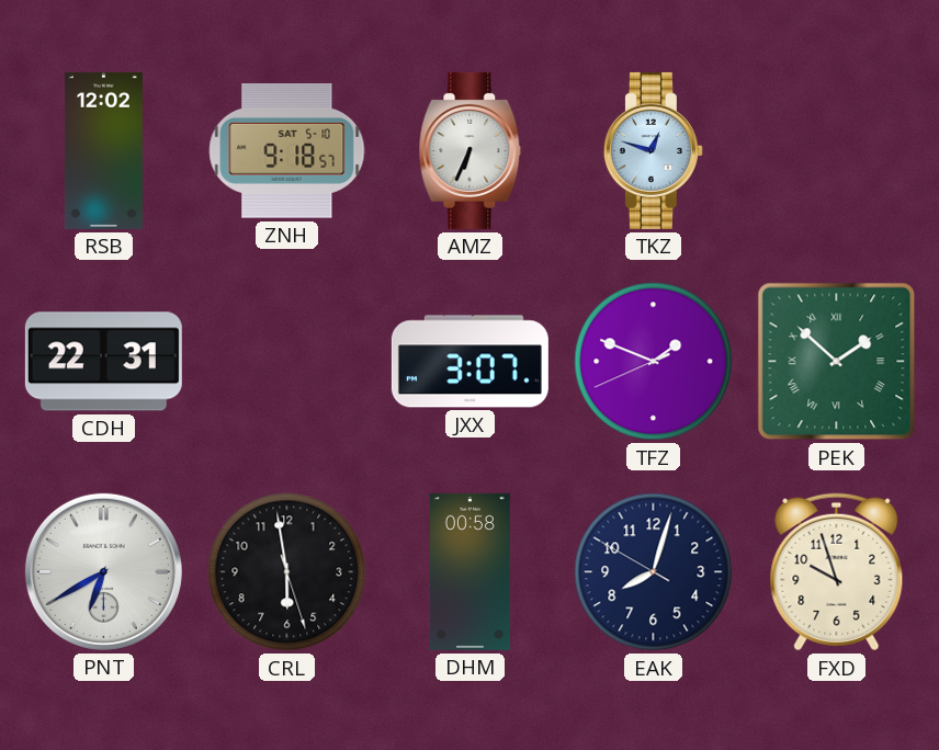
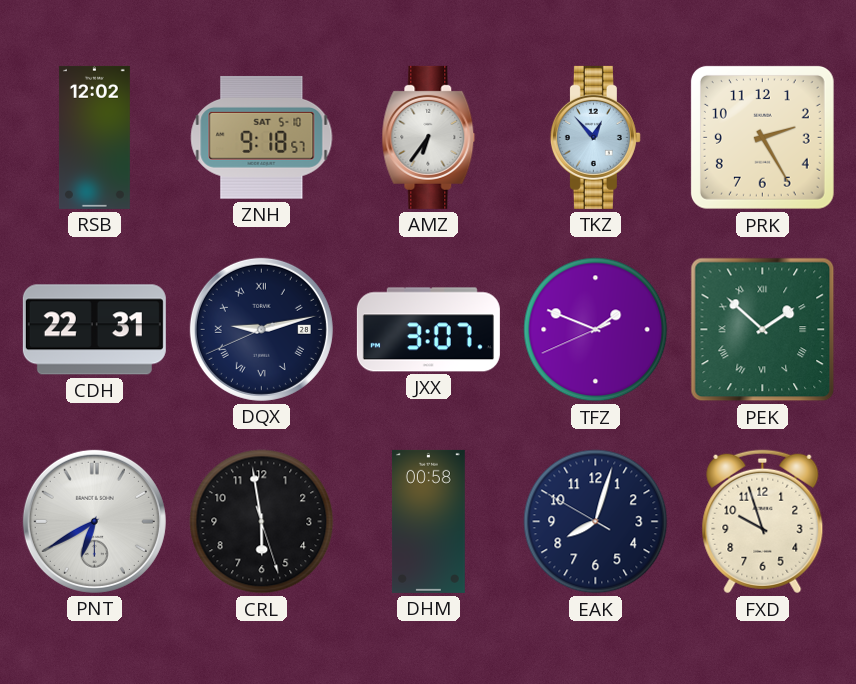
AMZ: 6:34 -> 6:36 (429, 137)
TKZ: 12:48 -> 12:53 (595, 137)
PRK: none -> 2:25 (762, 137)
DQX: none -> 9:12 (261, 329)
